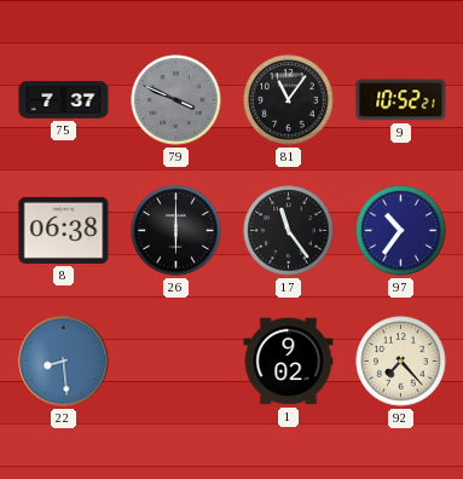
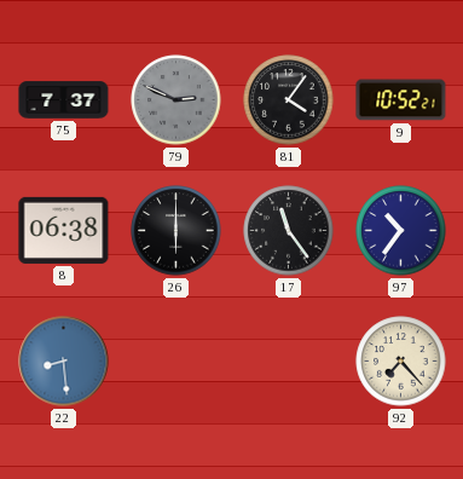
79: 3:49 -> 2:49 (176, 100)
81: 11:06 -> 4:06 (289, 100)
1: 9:02 -> none (289, 362)
